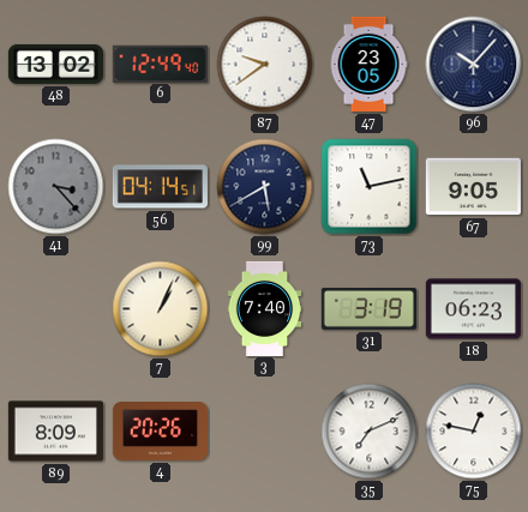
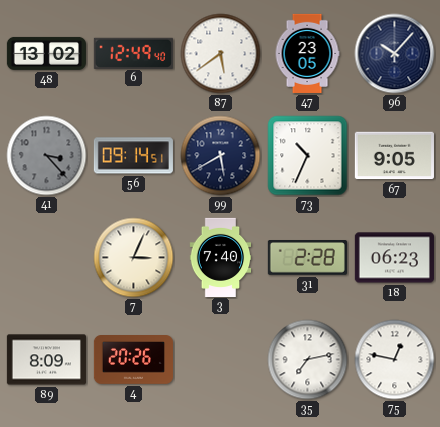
87: 9:39 -> 5:39 (221, 54)
56: 04:14 -> 09:14 (133, 156)
73: 11:13 -> 10:34 (308, 156)
7: 1:04 -> 3:04 (134, 258)
31: 3:19 -> 2:28 (307, 258)
35: 7:11 -> 7:13 (308, 360)
